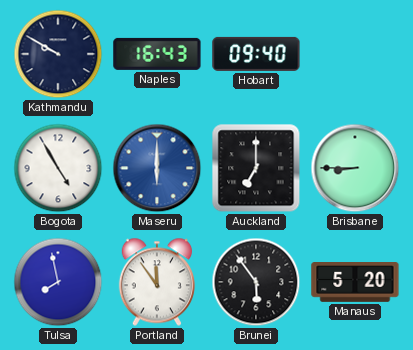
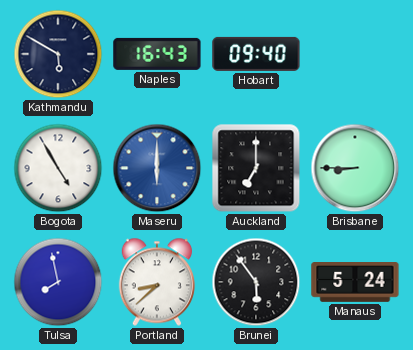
Kathmandu: 9:50 -> 5:50 (58, 54)
Portland: 11:54 -> 8:38 (156, 282)
Manaus: 5:20 -> 5:24 (355, 283)
